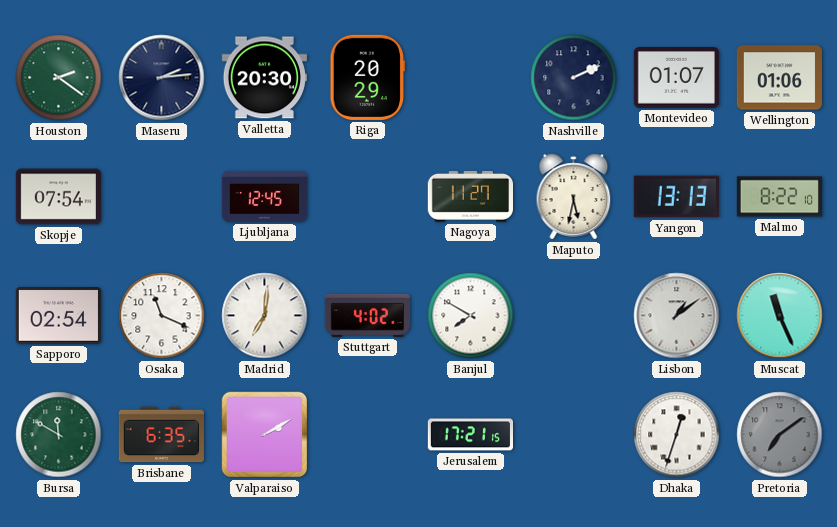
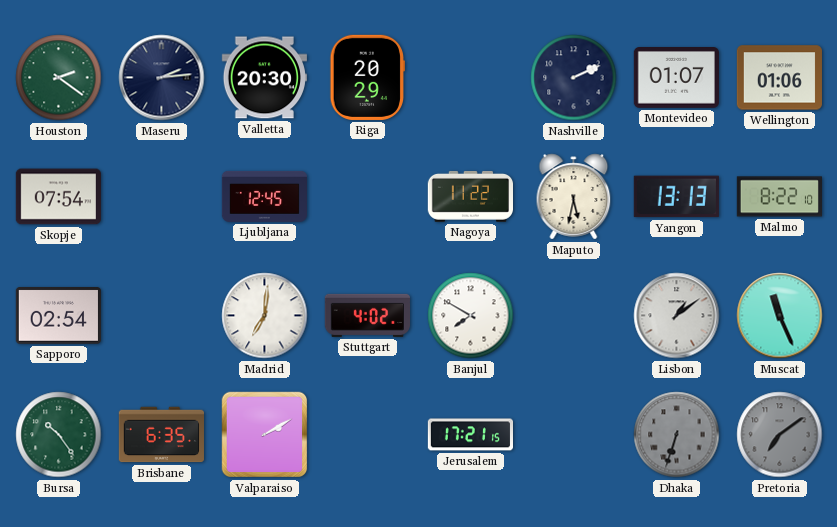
Nagoya: 11:27 -> 11:22 (470, 196)
Osaka: 11:19 -> none (162, 316)
Bursa: 11:50 -> 10:24 (59, 435)
Dhaka: 12:33 -> 6:33 (677, 435)
Dhaka dial: white -> grey (677, 435)
